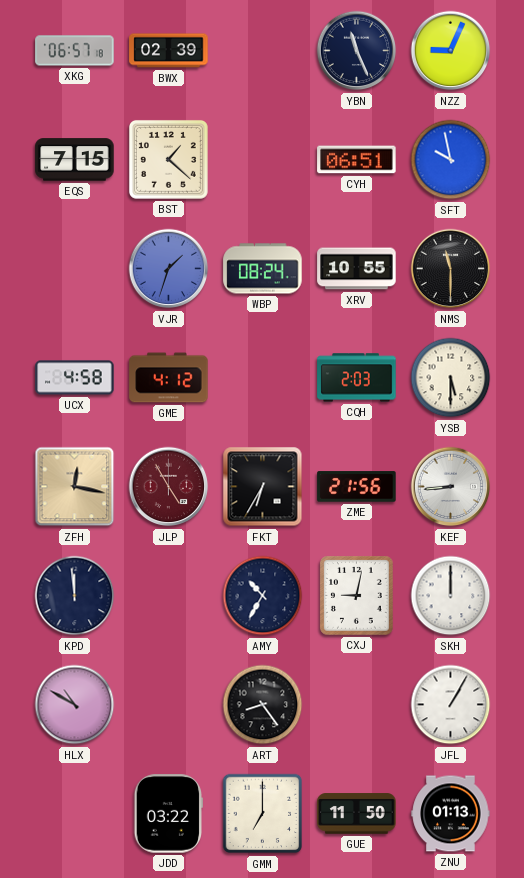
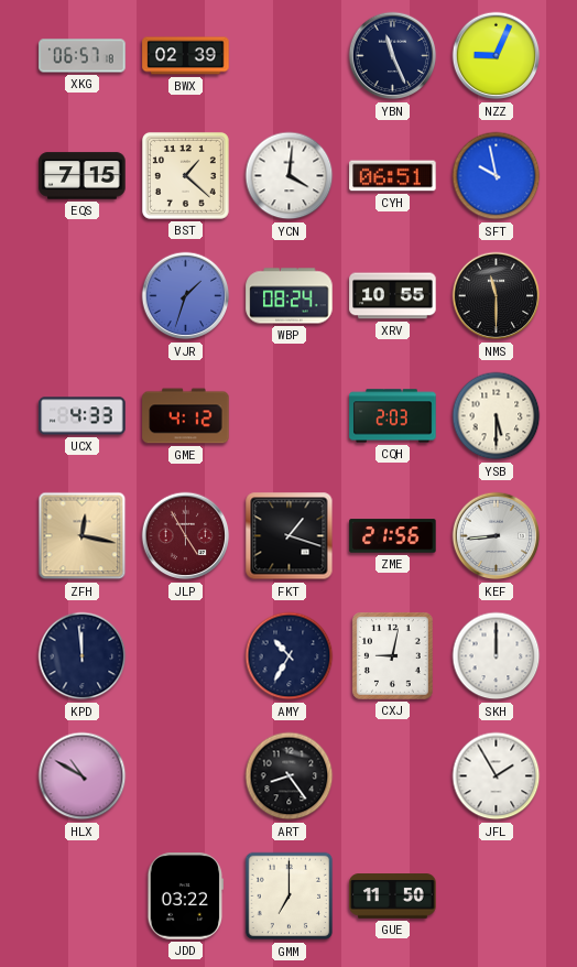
YCN: none -> 4:01 (290, 176)
UCX: 4:58 -> 4:33 (83, 416)
FKT: 6:35 -> 1:18 (290, 536)
JFL: 1:05 -> 1:55 (497, 776)
ZNU: 01:13 -> none (451, 814)
